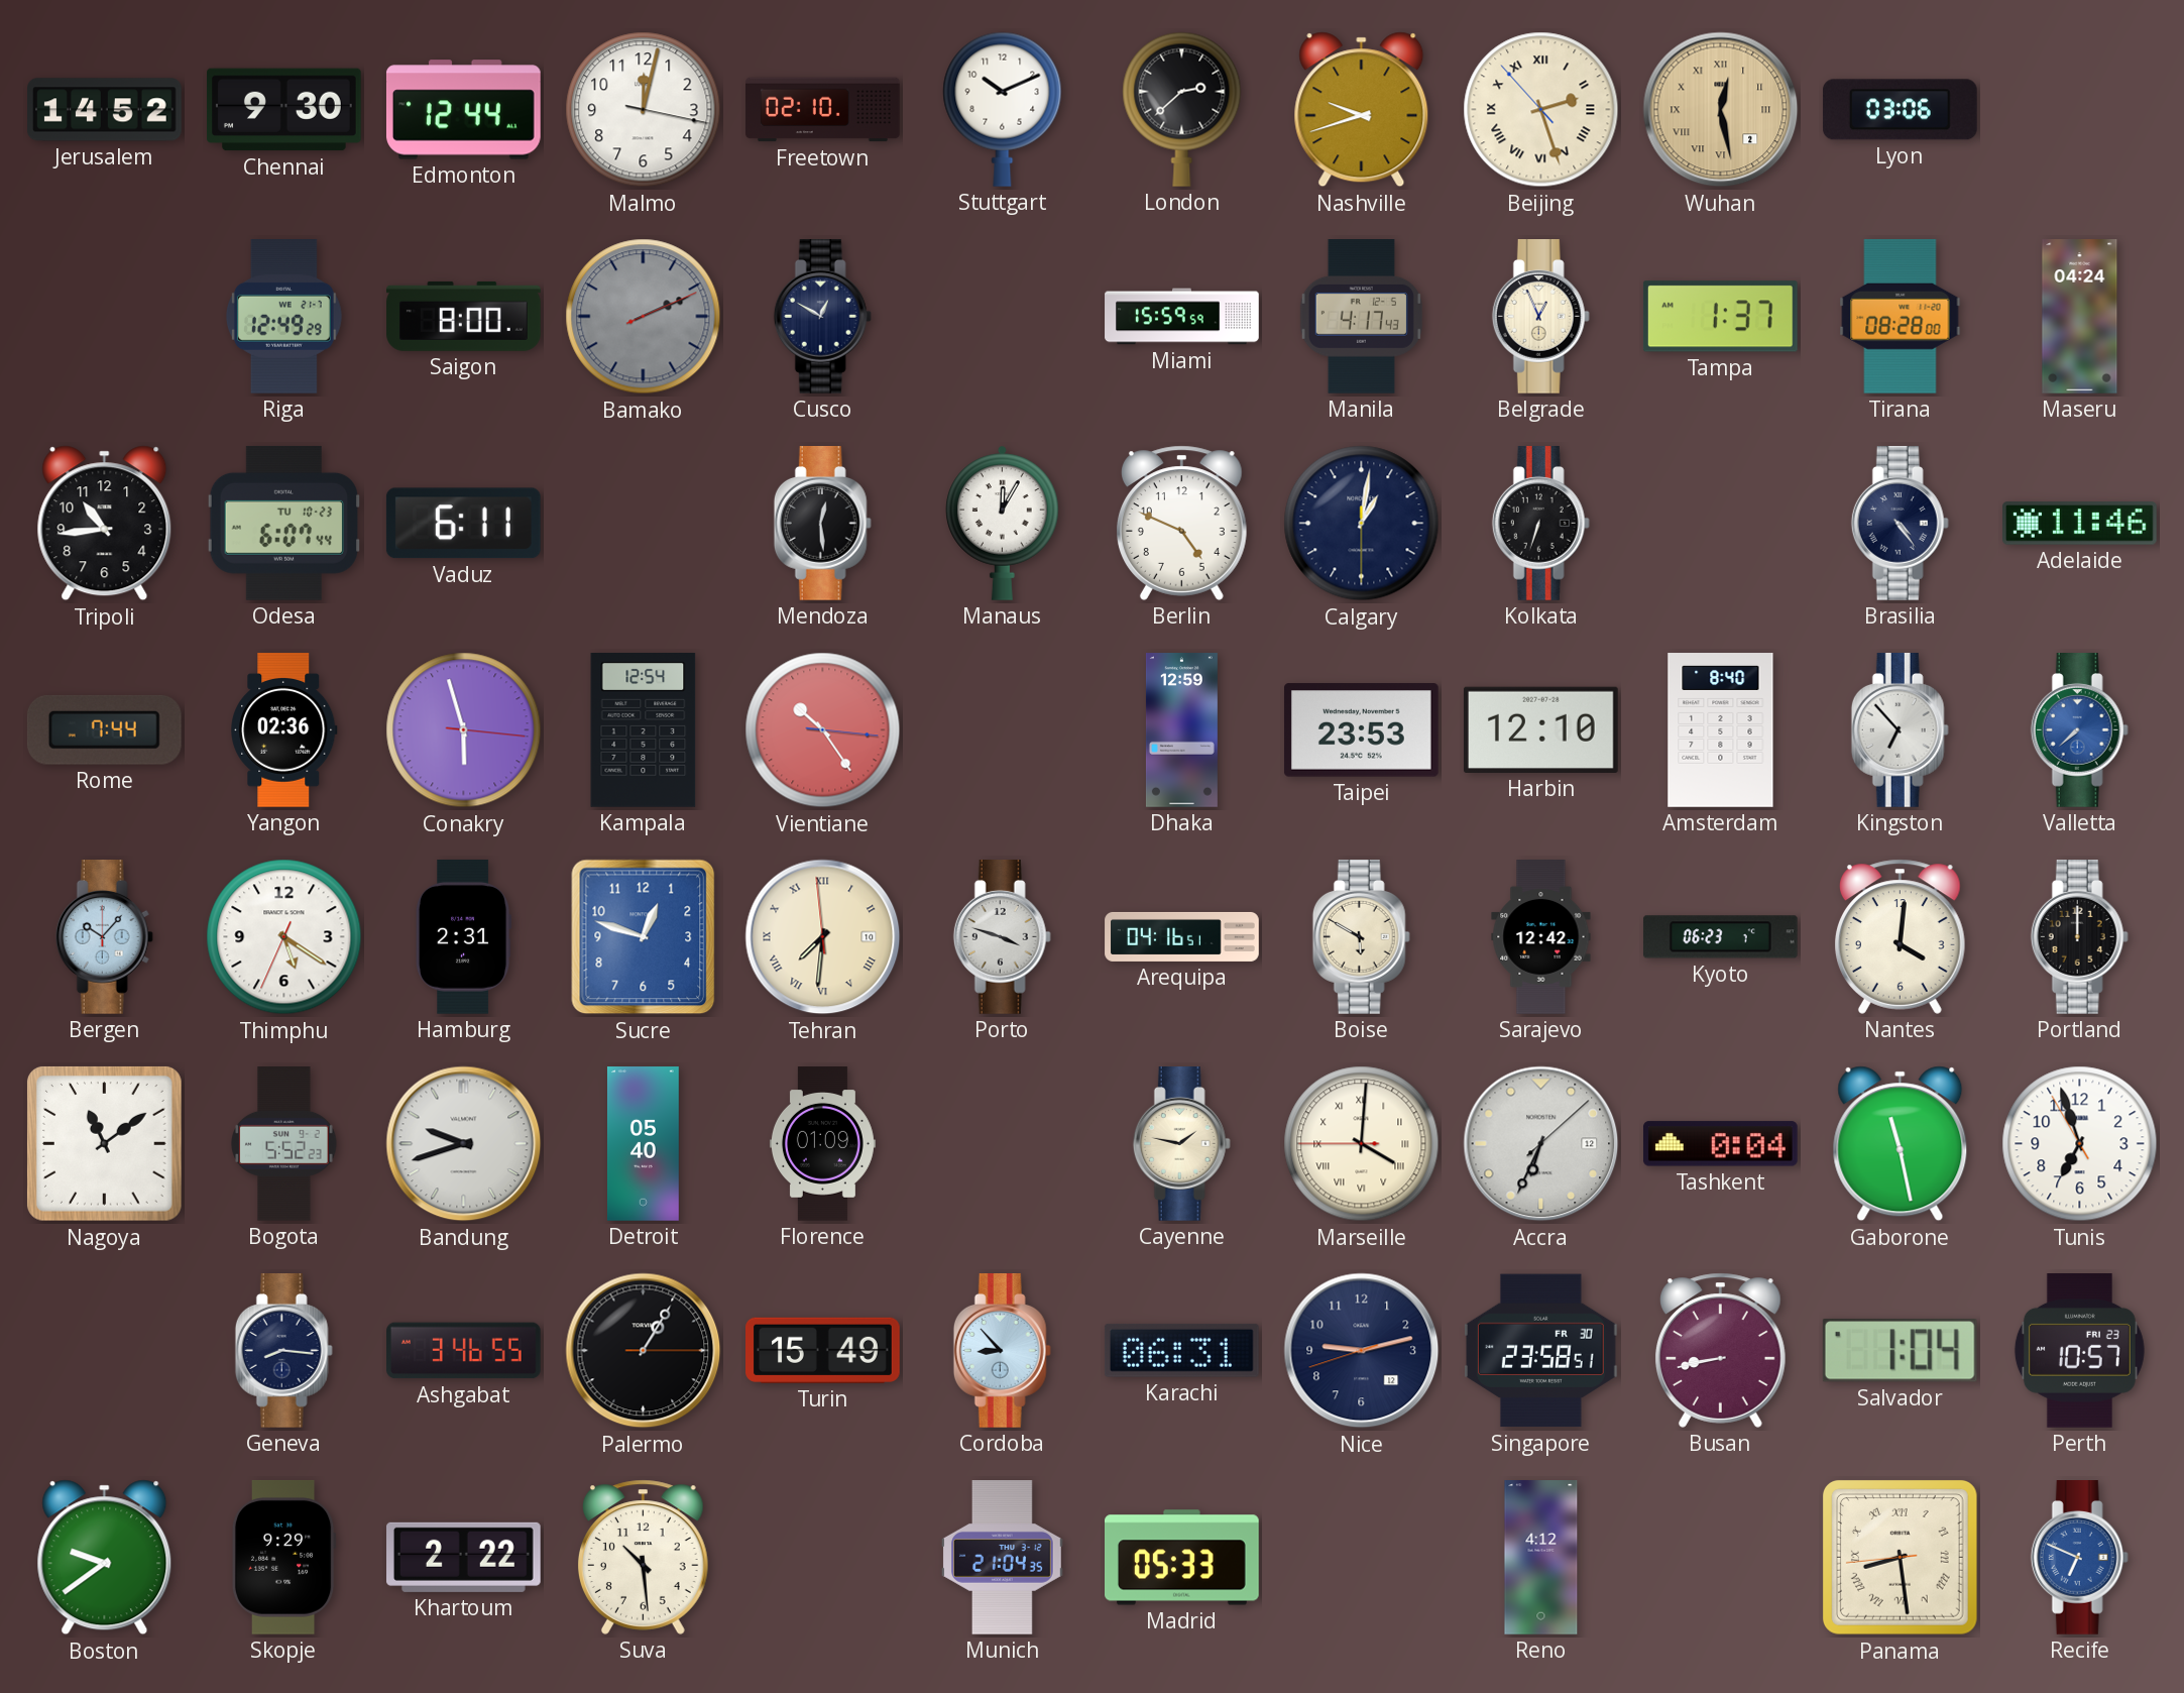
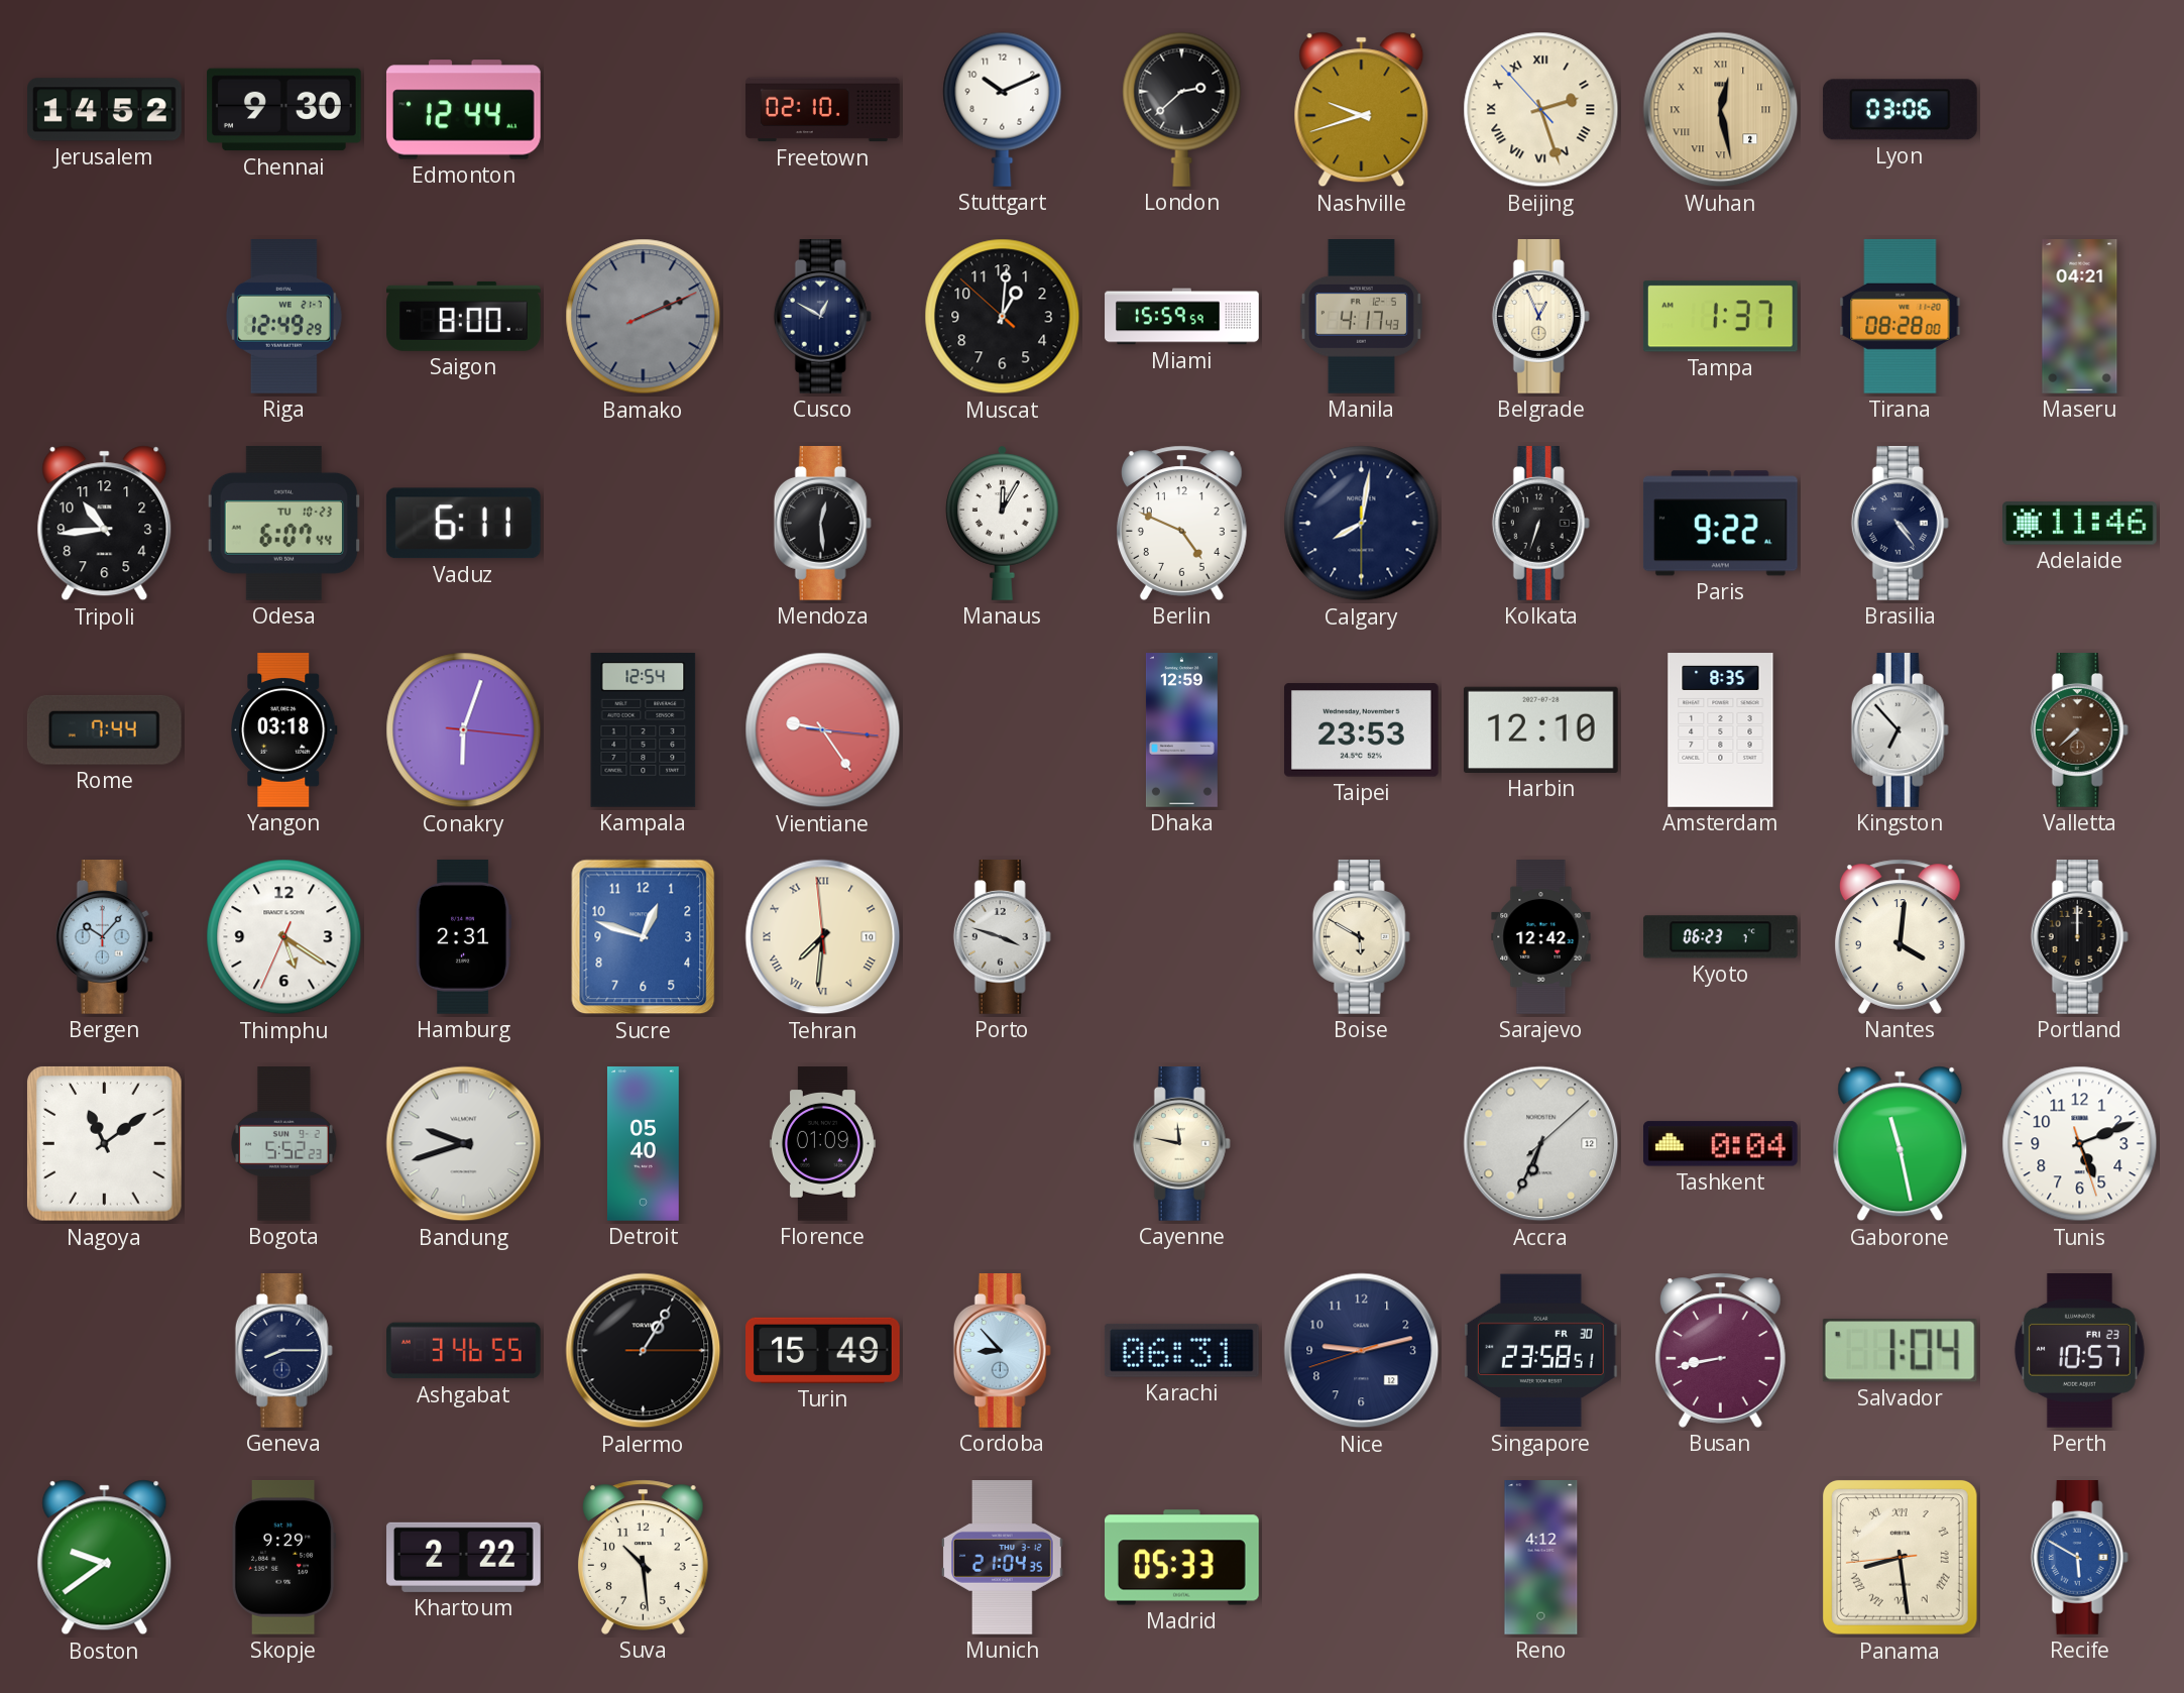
Malmo: 12:02 -> none (644, 110)
Muscat: none -> 1:00 (1003, 317)
Maseru: 04:24 -> 04:21 (2080, 317)
Calgary: 1:01 -> 8:01 (1362, 524)
Paris: none -> 9:22 (1720, 524)
Yangon: 02:36 -> 03:18 (284, 730)
Conakry: 5:57 -> 6:03 (464, 730)
Vientiane: 10:24 -> 9:24 (823, 730)
Amsterdam: 8:40 -> 8:35 (1721, 730)
Valletta dial: blue -> brown (2079, 730)
Arequipa: 04:16 -> none (1182, 936)
Cayenne: 1:47 -> 11:47 (1181, 1144)
Marseille: 4:00 -> none (1362, 1144)
Tunis: 6:56 -> 5:11 (2080, 1144)
Geneva: 8:16 -> 8:15 (283, 1351)
Recife: 6:49 -> 5:50 (2079, 1558)
